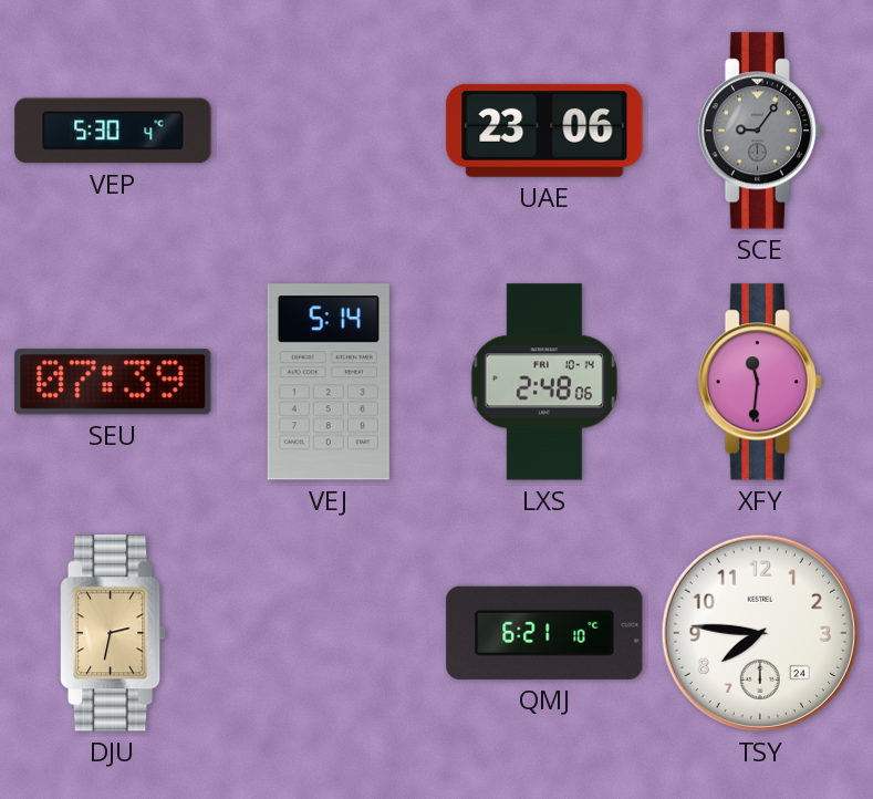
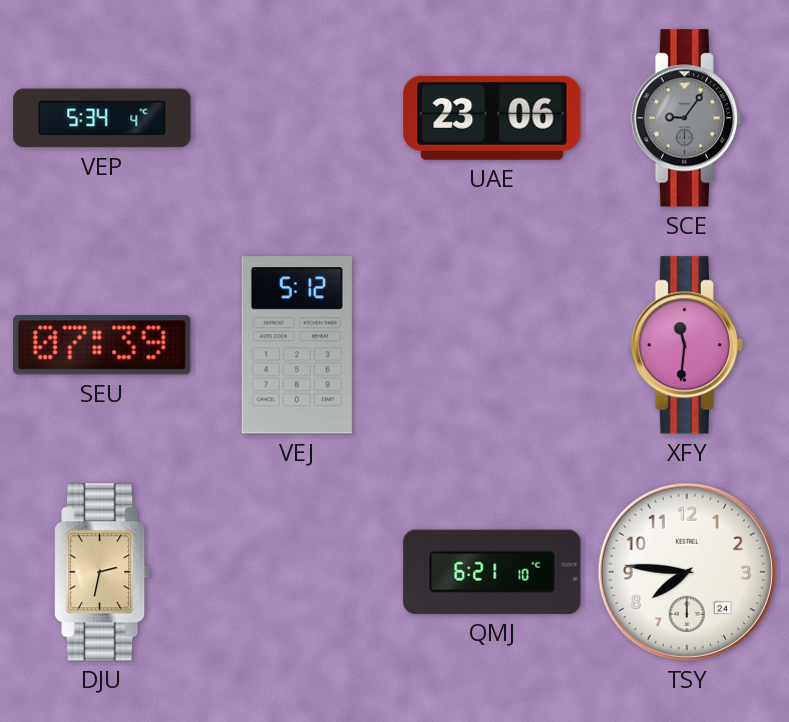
VEP: 5:30 -> 5:34 (102, 118)
VEJ: 5:14 -> 5:12 (297, 345)
LXS: 2:48 -> none (544, 382)
